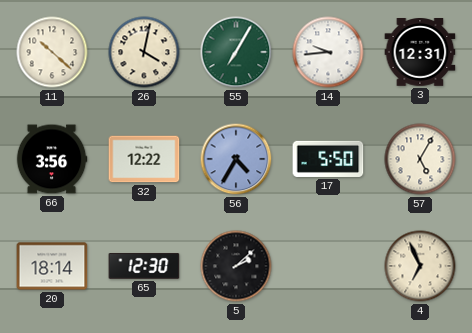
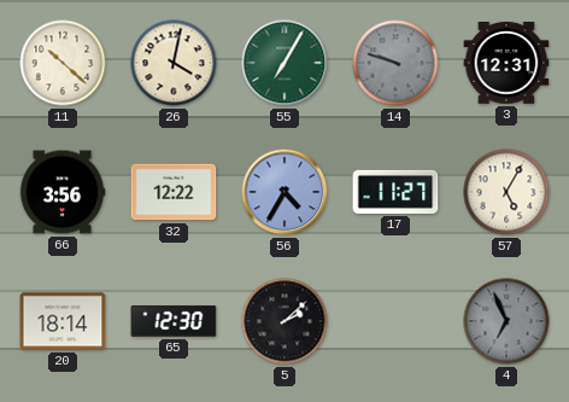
14: 9:44 -> 9:48 (395, 63)
14 dial: white -> grey (395, 63)
17: 5:50 -> 11:27 (395, 192)
4 dial: cream -> grey (506, 321)
